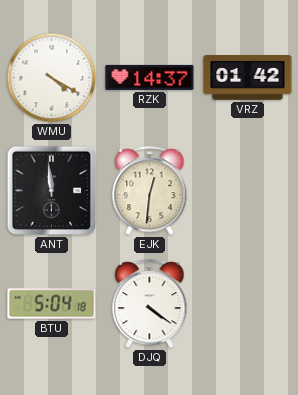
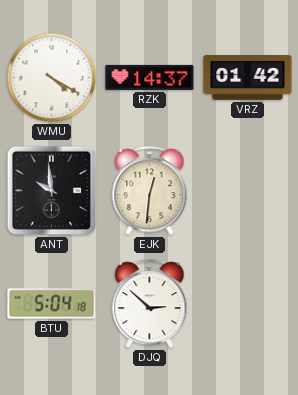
ANT: 11:59 -> 9:59 (52, 191)
DJQ: 4:21 -> 2:52 (150, 304)
